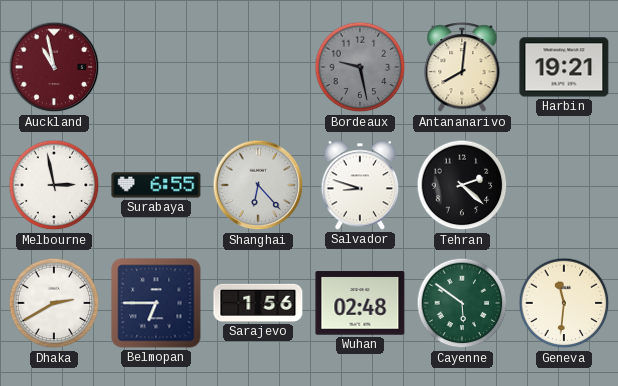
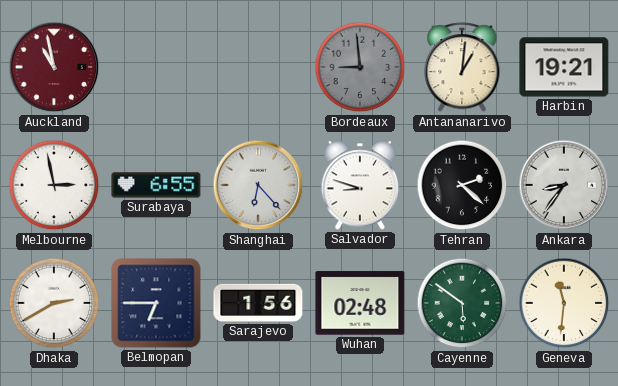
Bordeaux: 9:28 -> 8:59 (360, 67)
Antananarivo: 8:01 -> 1:01 (462, 68)
Ankara: none -> 8:36 (564, 185)
